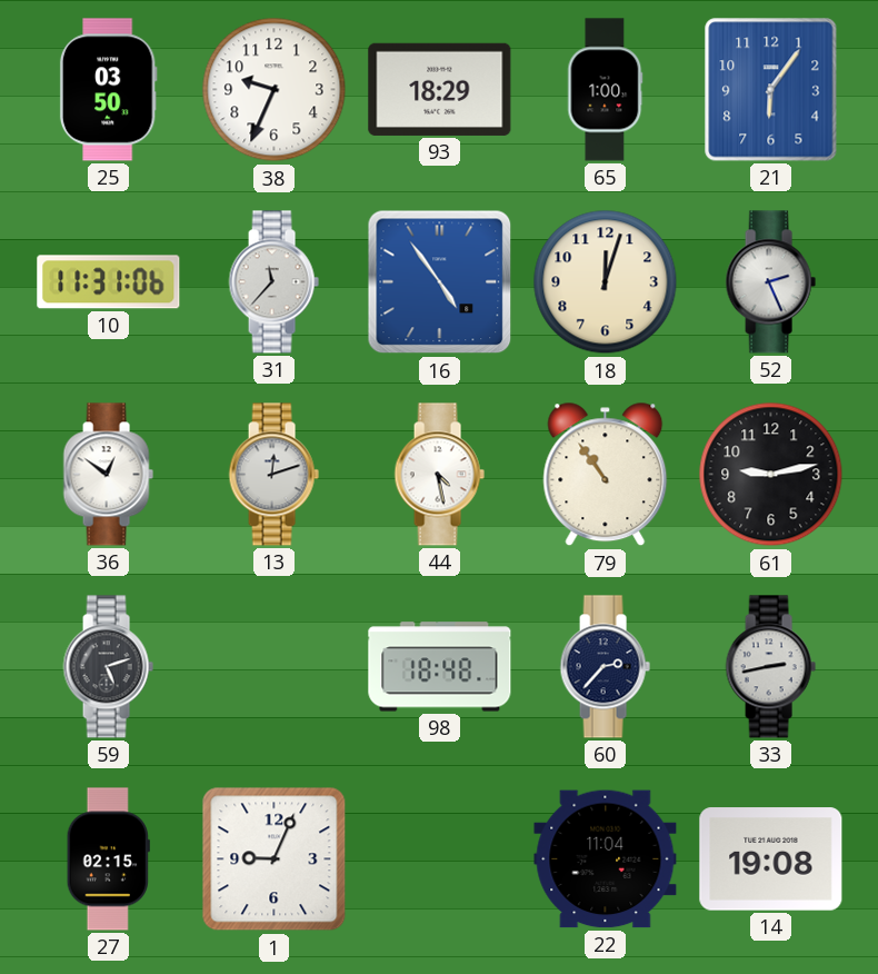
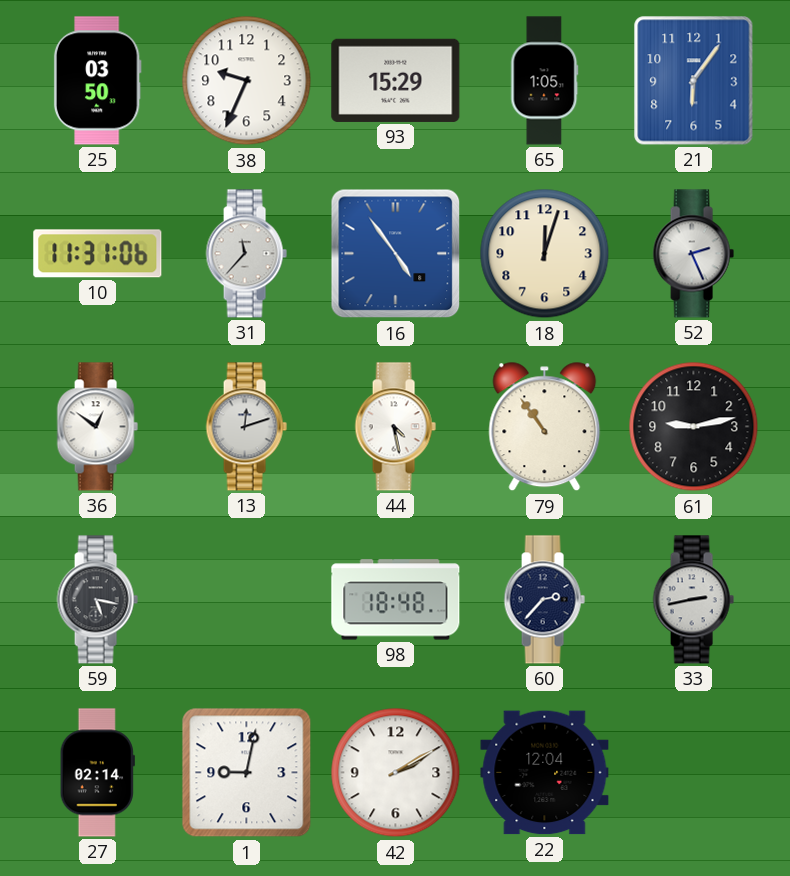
93: 18:29 -> 15:29 (396, 80)
65: 1:00 -> 1:05 (545, 81)
59: 5:12 -> 5:17 (97, 600)
27: 02:15 -> 02:14 (97, 773)
1: 9:04 -> 9:02 (247, 773)
42: none -> 2:10 (396, 773)
22: 11:04 -> 12:04 (545, 773)
14: 19:08 -> none (771, 859)
